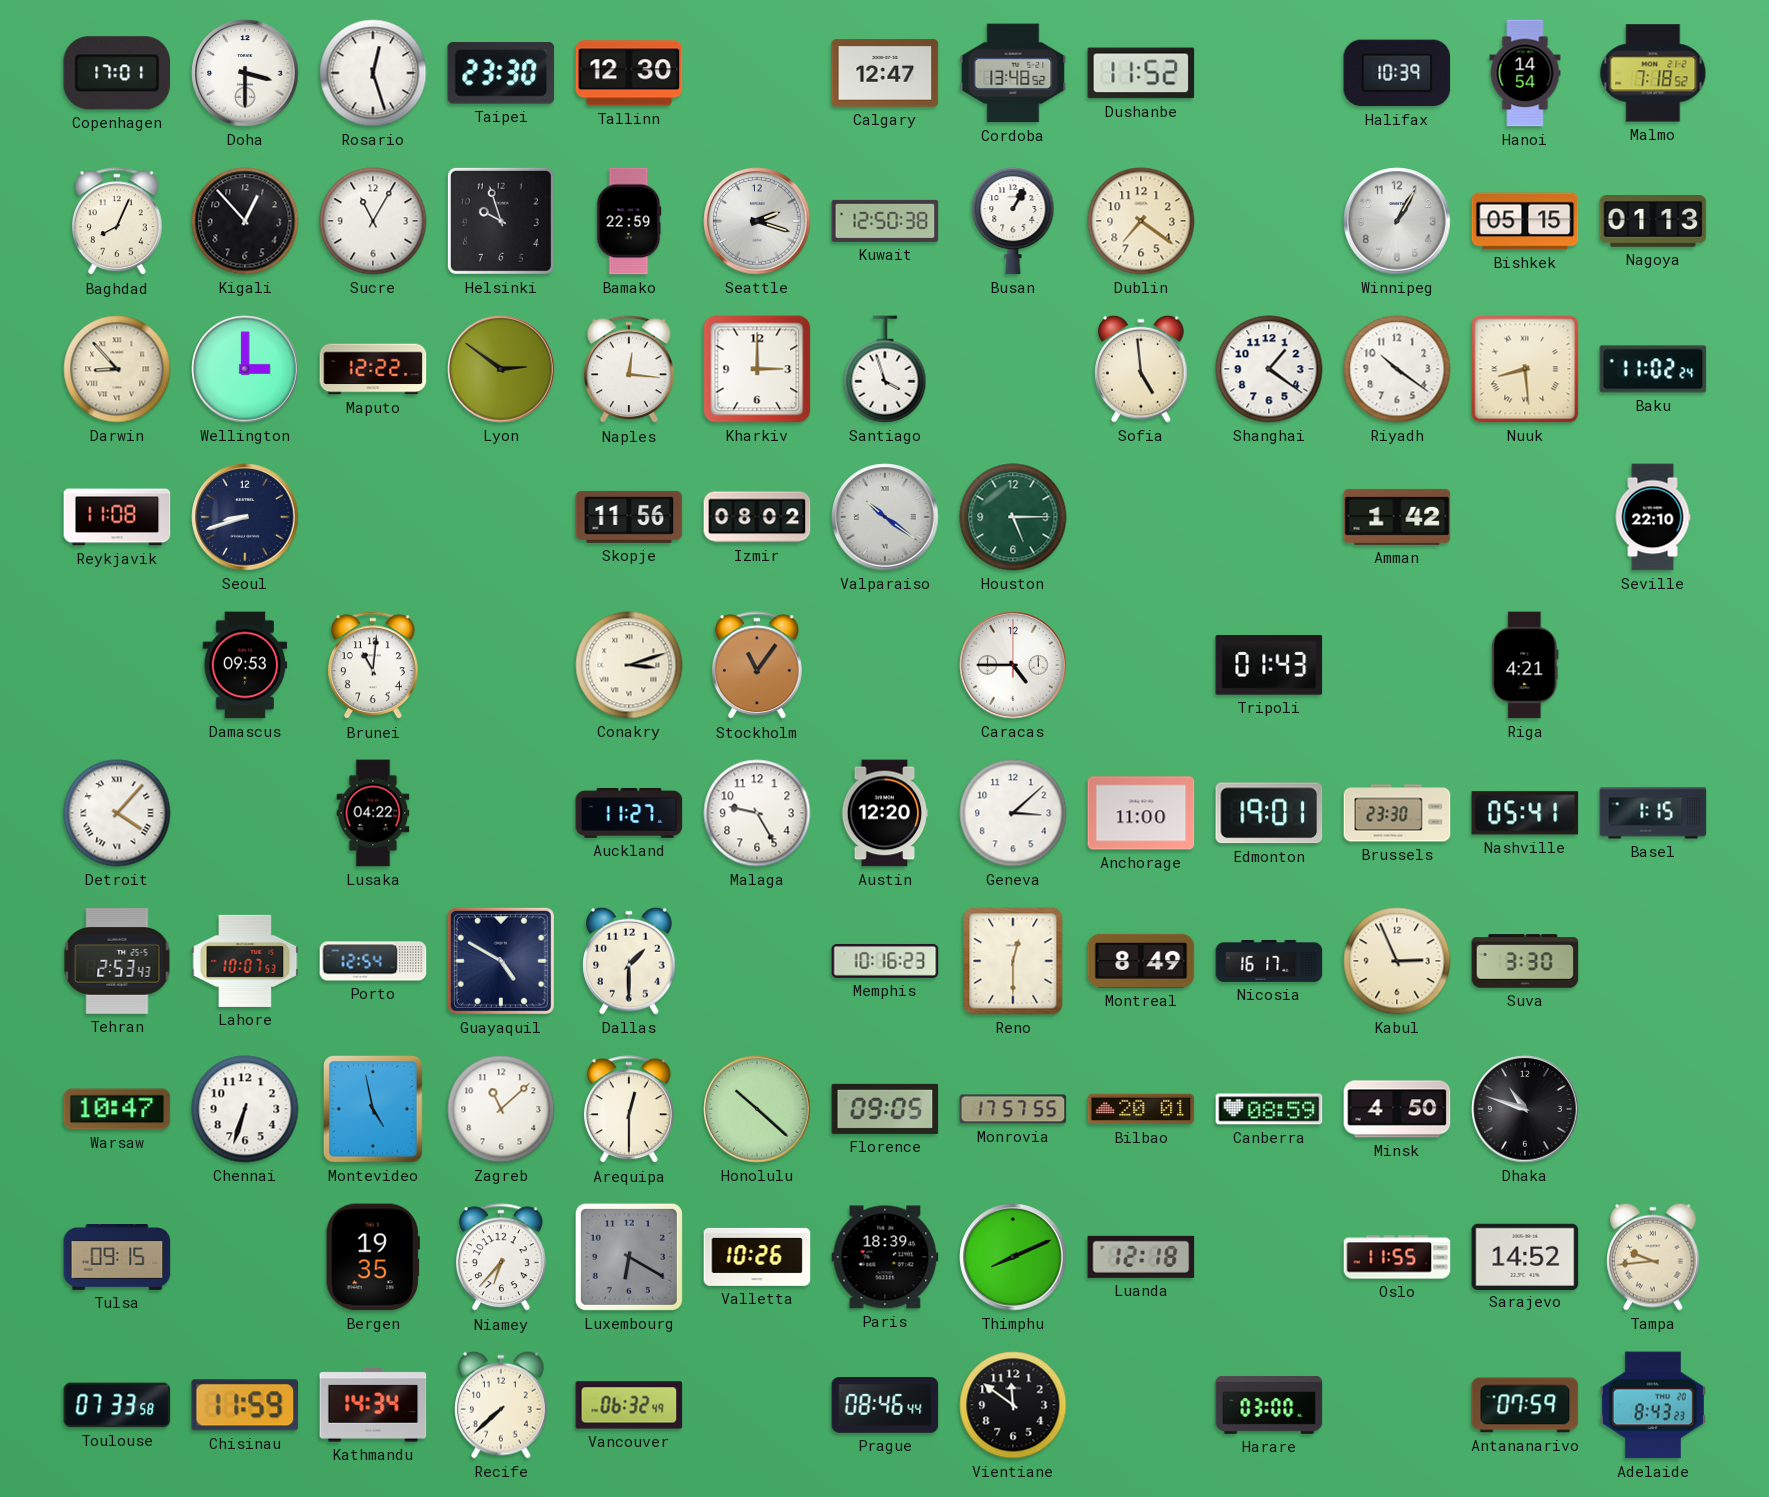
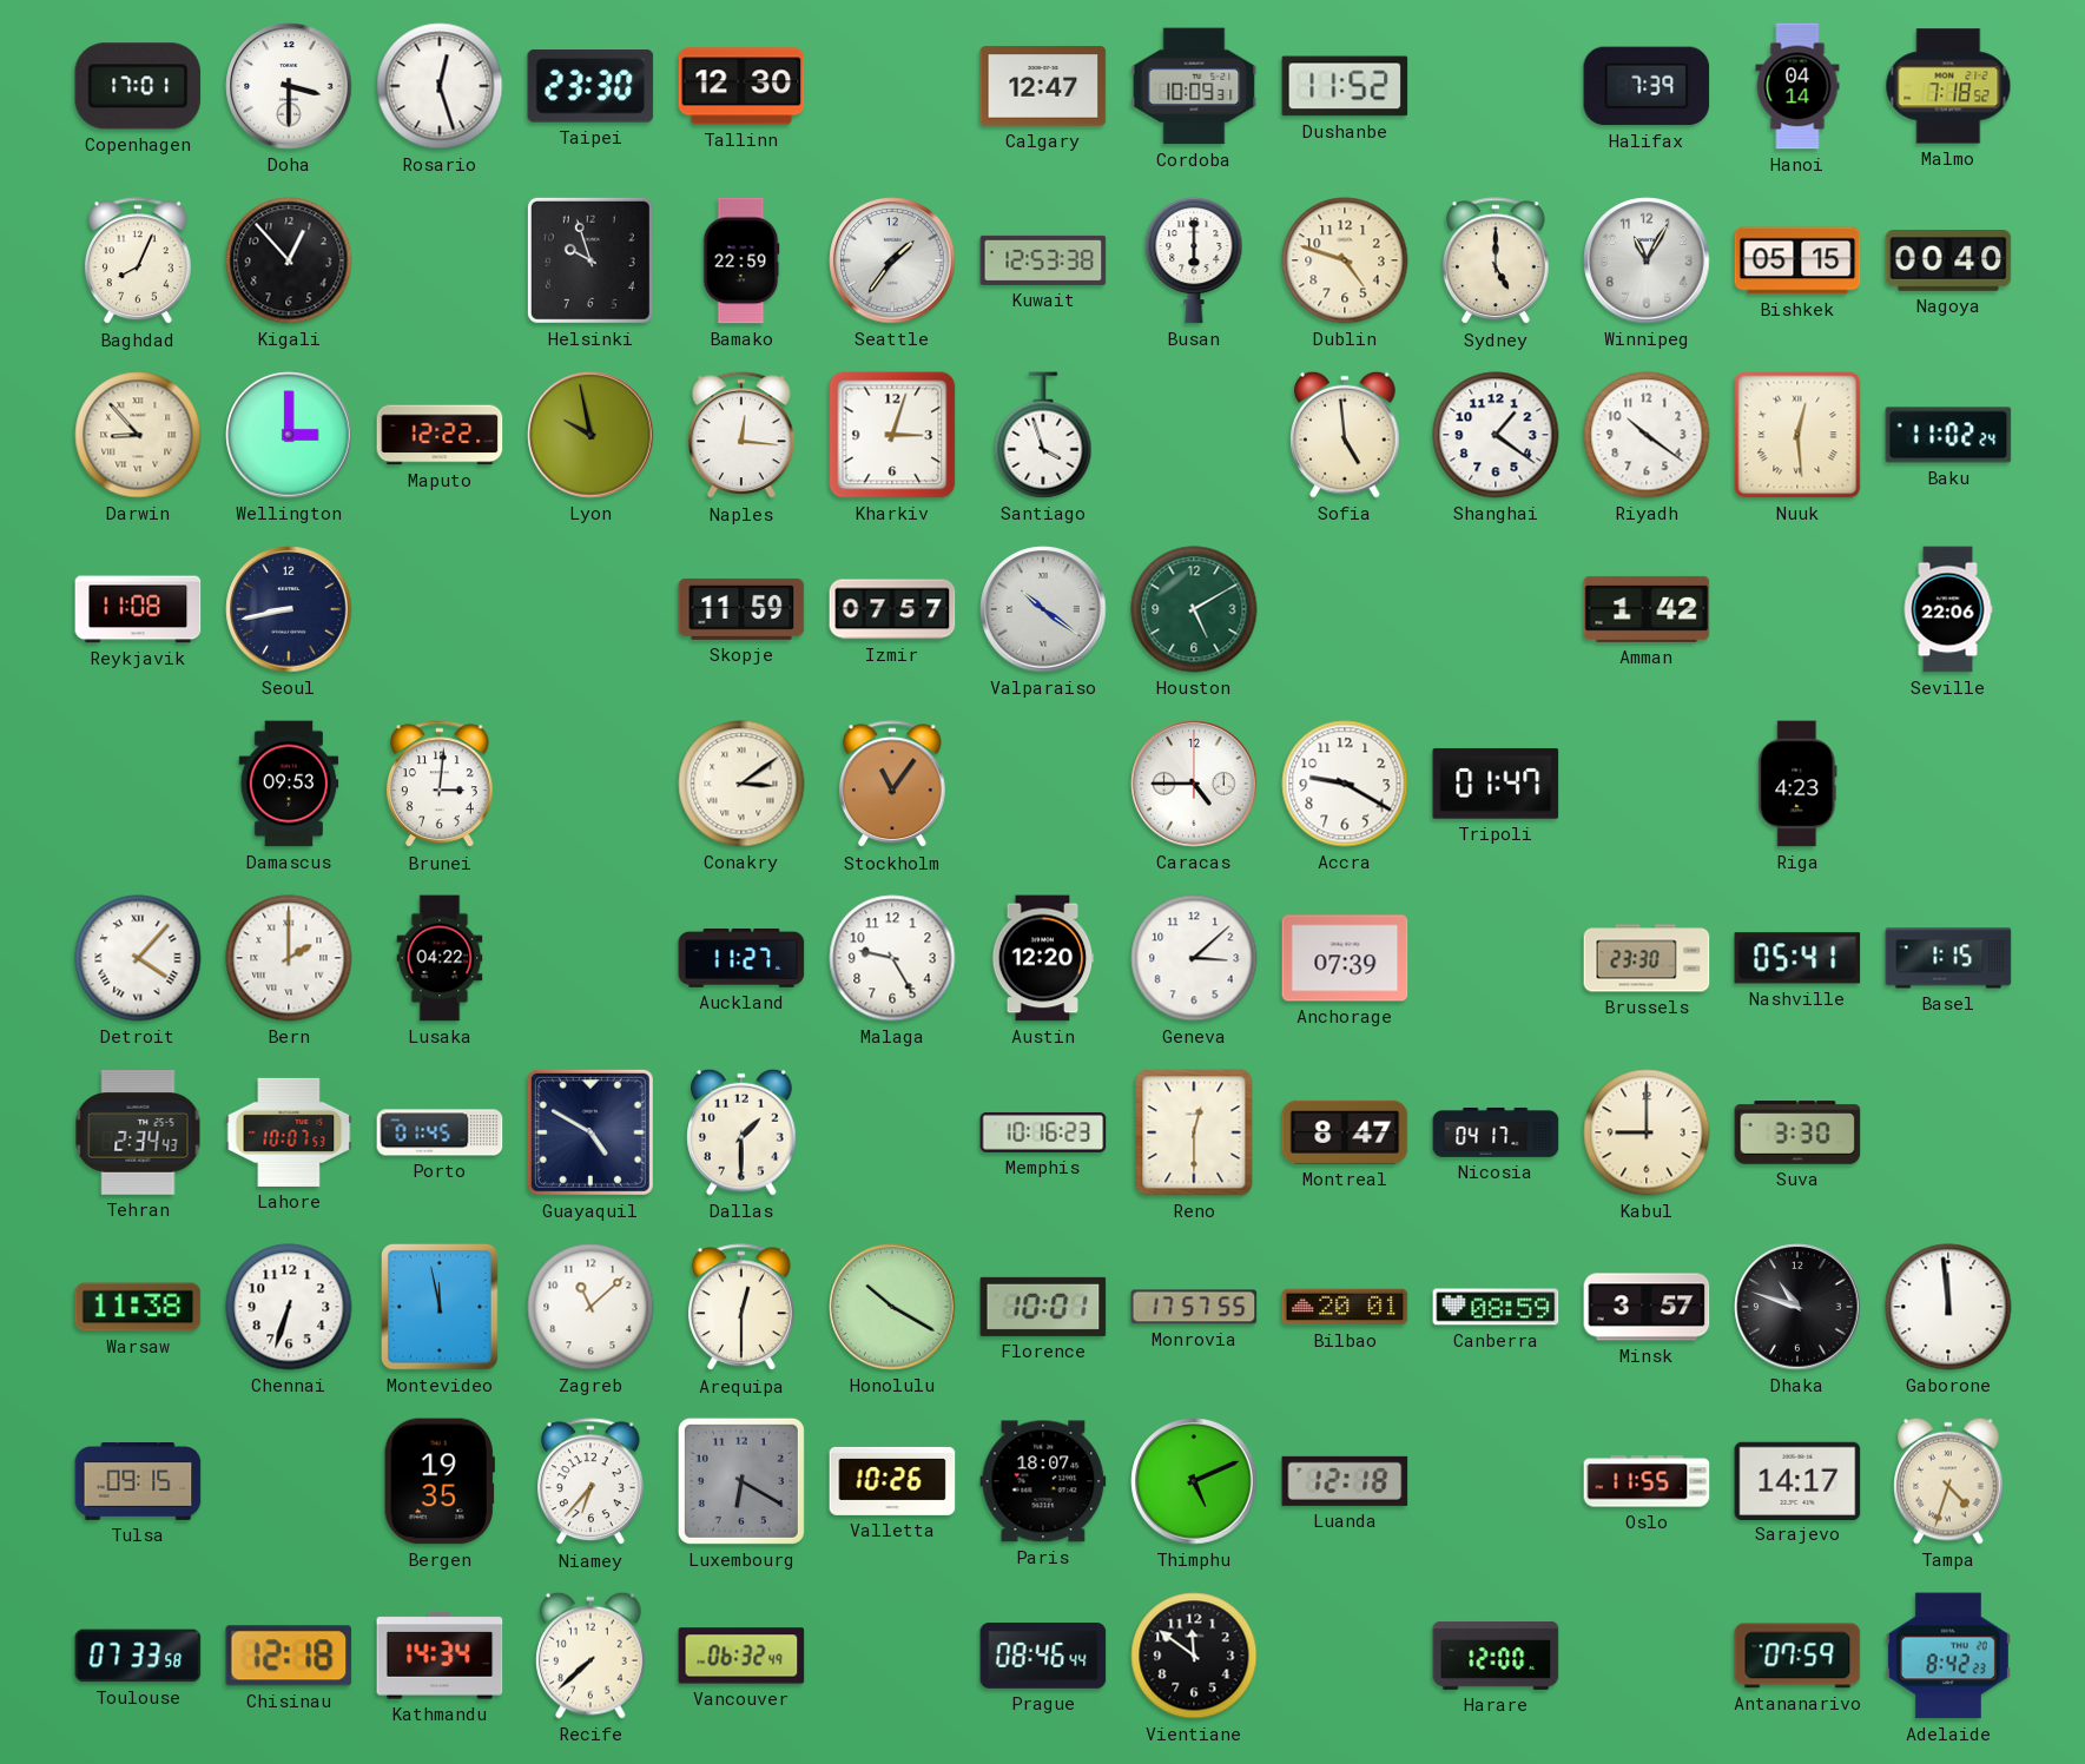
Cordoba: 13:48 -> 10:09 (1194, 86)
Halifax: 10:39 -> 7:39 (1647, 86)
Hanoi: 14:54 -> 04:14 (1797, 86)
Sucre: 11:05 -> none (373, 221)
Seattle: 2:18 -> 1:36 (892, 260)
Kuwait: 12:50 -> 12:53 (1043, 260)
Busan: 1:05 -> 6:00 (1194, 262)
Dublin: 7:21 -> 4:48 (1345, 260)
Sydney: none -> 5:00 (1496, 262)
Winnipeg: 1:05 -> 11:05 (1647, 260)
Nagoya: 01:13 -> 00:40 (1948, 262)
Lyon: 2:51 -> 9:58 (590, 435)
Kharkiv: 3:00 -> 3:03 (892, 435)
Nuuk: 8:29 -> 12:29 (1797, 435)
Seoul: 8:42 -> 8:43 (289, 609)
Skopje: 11:56 -> 11:59 (741, 609)
Izmir: 08:02 -> 07:57 (892, 609)
Houston: 5:15 -> 5:10 (1194, 609)
Seville: 22:10 -> 22:06 (1948, 609)
Brunei: 11:01 -> 3:01 (440, 785)
Conakry: 3:12 -> 3:09 (741, 784)
Accra: none -> 9:20 (1345, 784)
Tripoli: 01:43 -> 01:47 (1496, 784)
Riga: 4:21 -> 4:23 (1797, 784)
Bern: none -> 2:00 (289, 958)
Anchorage: 11:00 -> 07:39 (1345, 958)
Edmonton: 19:01 -> none (1269, 813)
Tehran: 2:53 -> 2:34 (138, 1134)
Porto: 12:54 -> 01:45 (440, 1132)
Montreal: 8:49 -> 8:47 (1345, 1132)
Nicosia: 16:17 -> 04:17 (1496, 1132)
Kabul: 2:56 -> 9:00 (1647, 1132)
Warsaw: 10:47 -> 11:38 (138, 1307)
Montevideo: 4:58 -> 11:58 (440, 1308)
Honolulu: 10:22 -> 10:20 (892, 1307)
Florence: 09:05 -> 10:01 (1043, 1307)
Minsk: 4:50 -> 3:57 (1647, 1307)
Gaborone: none -> 11:59 (1948, 1307)
Paris: 18:39 -> 18:07 (1043, 1481)
Thimphu: 8:11 -> 5:11 (1194, 1481)
Sarajevo: 14:52 -> 14:17 (1797, 1480)
Tampa: 9:44 -> 4:33 (1948, 1481)
Chisinau: 11:59 -> 12:18 (289, 1656)
Harare: 03:00 -> 12:00 (1496, 1656)
Adelaide: 8:43 -> 8:42 (1948, 1656)
